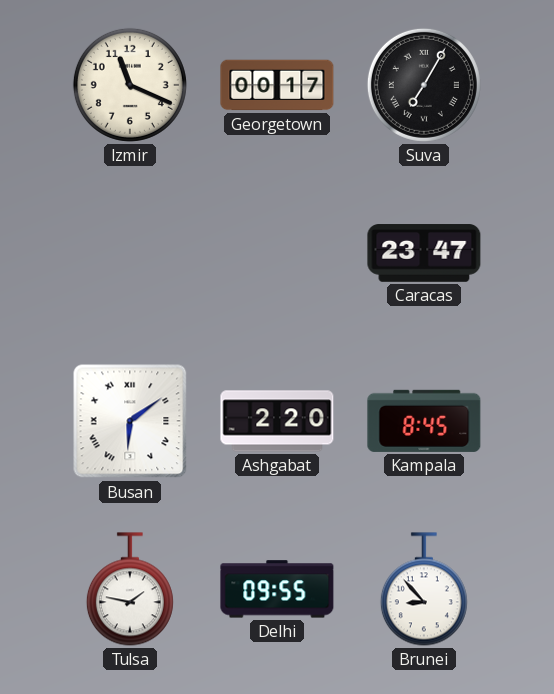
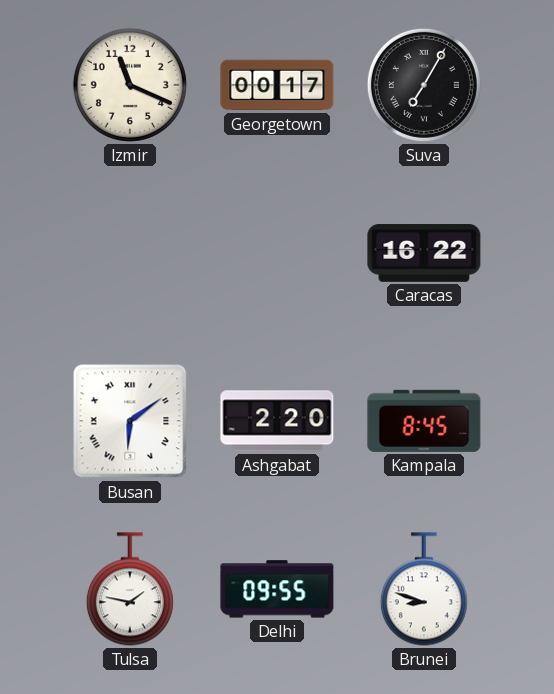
Caracas: 23:47 -> 16:22 (424, 253)
Brunei: 8:53 -> 8:48 (424, 589)
